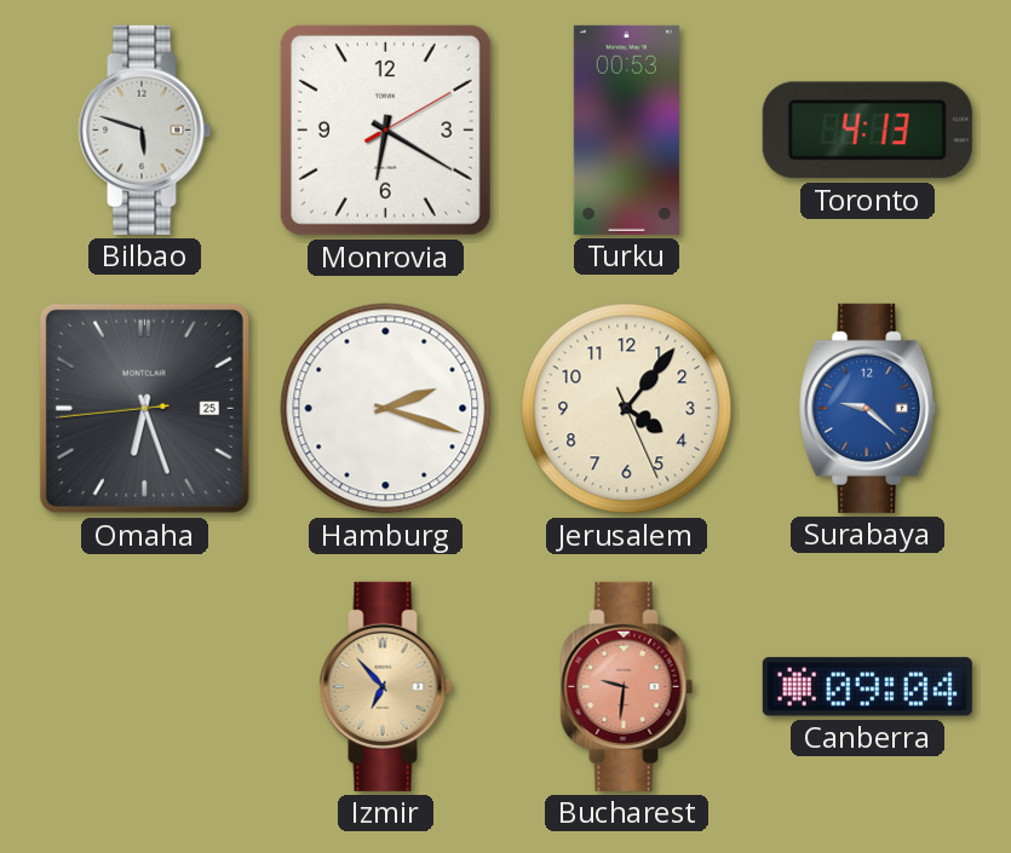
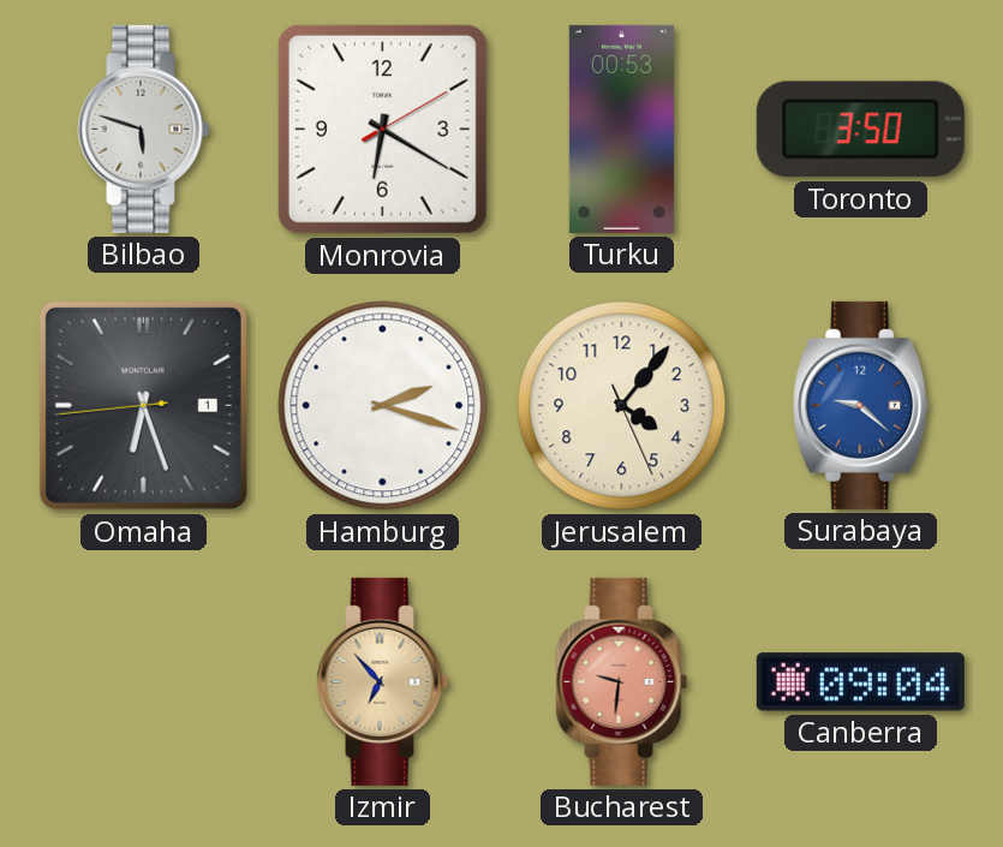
Toronto: 4:13 -> 3:50 (860, 130)
Omaha date: 25 -> 1 (143, 405)
